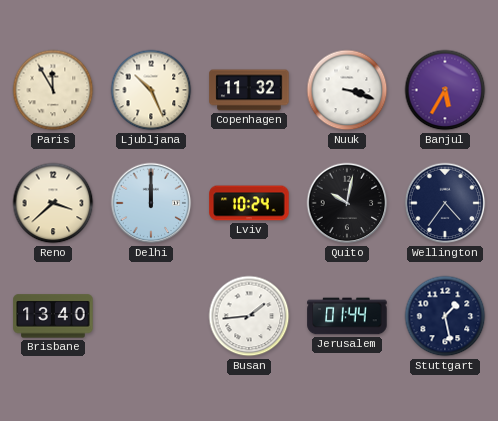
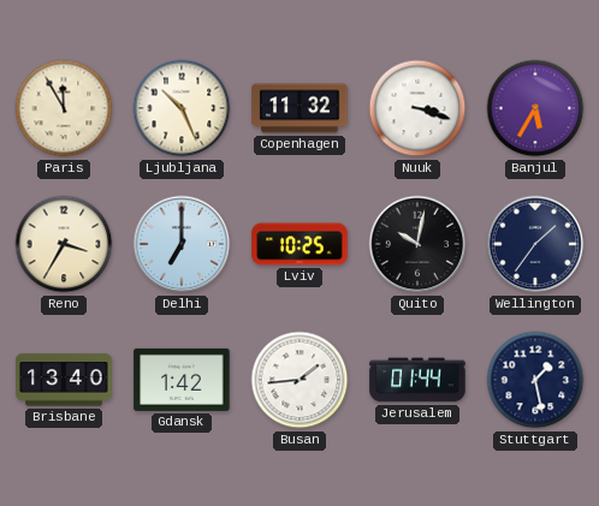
Reno: 3:38 -> 3:35 (64, 244)
Delhi: 12:00 -> 7:00 (182, 244)
Lviv: 10:24 -> 10:25 (299, 244)
Wellington: 4:36 -> 1:36 (535, 244)
Gdansk: none -> 1:42 (182, 380)
